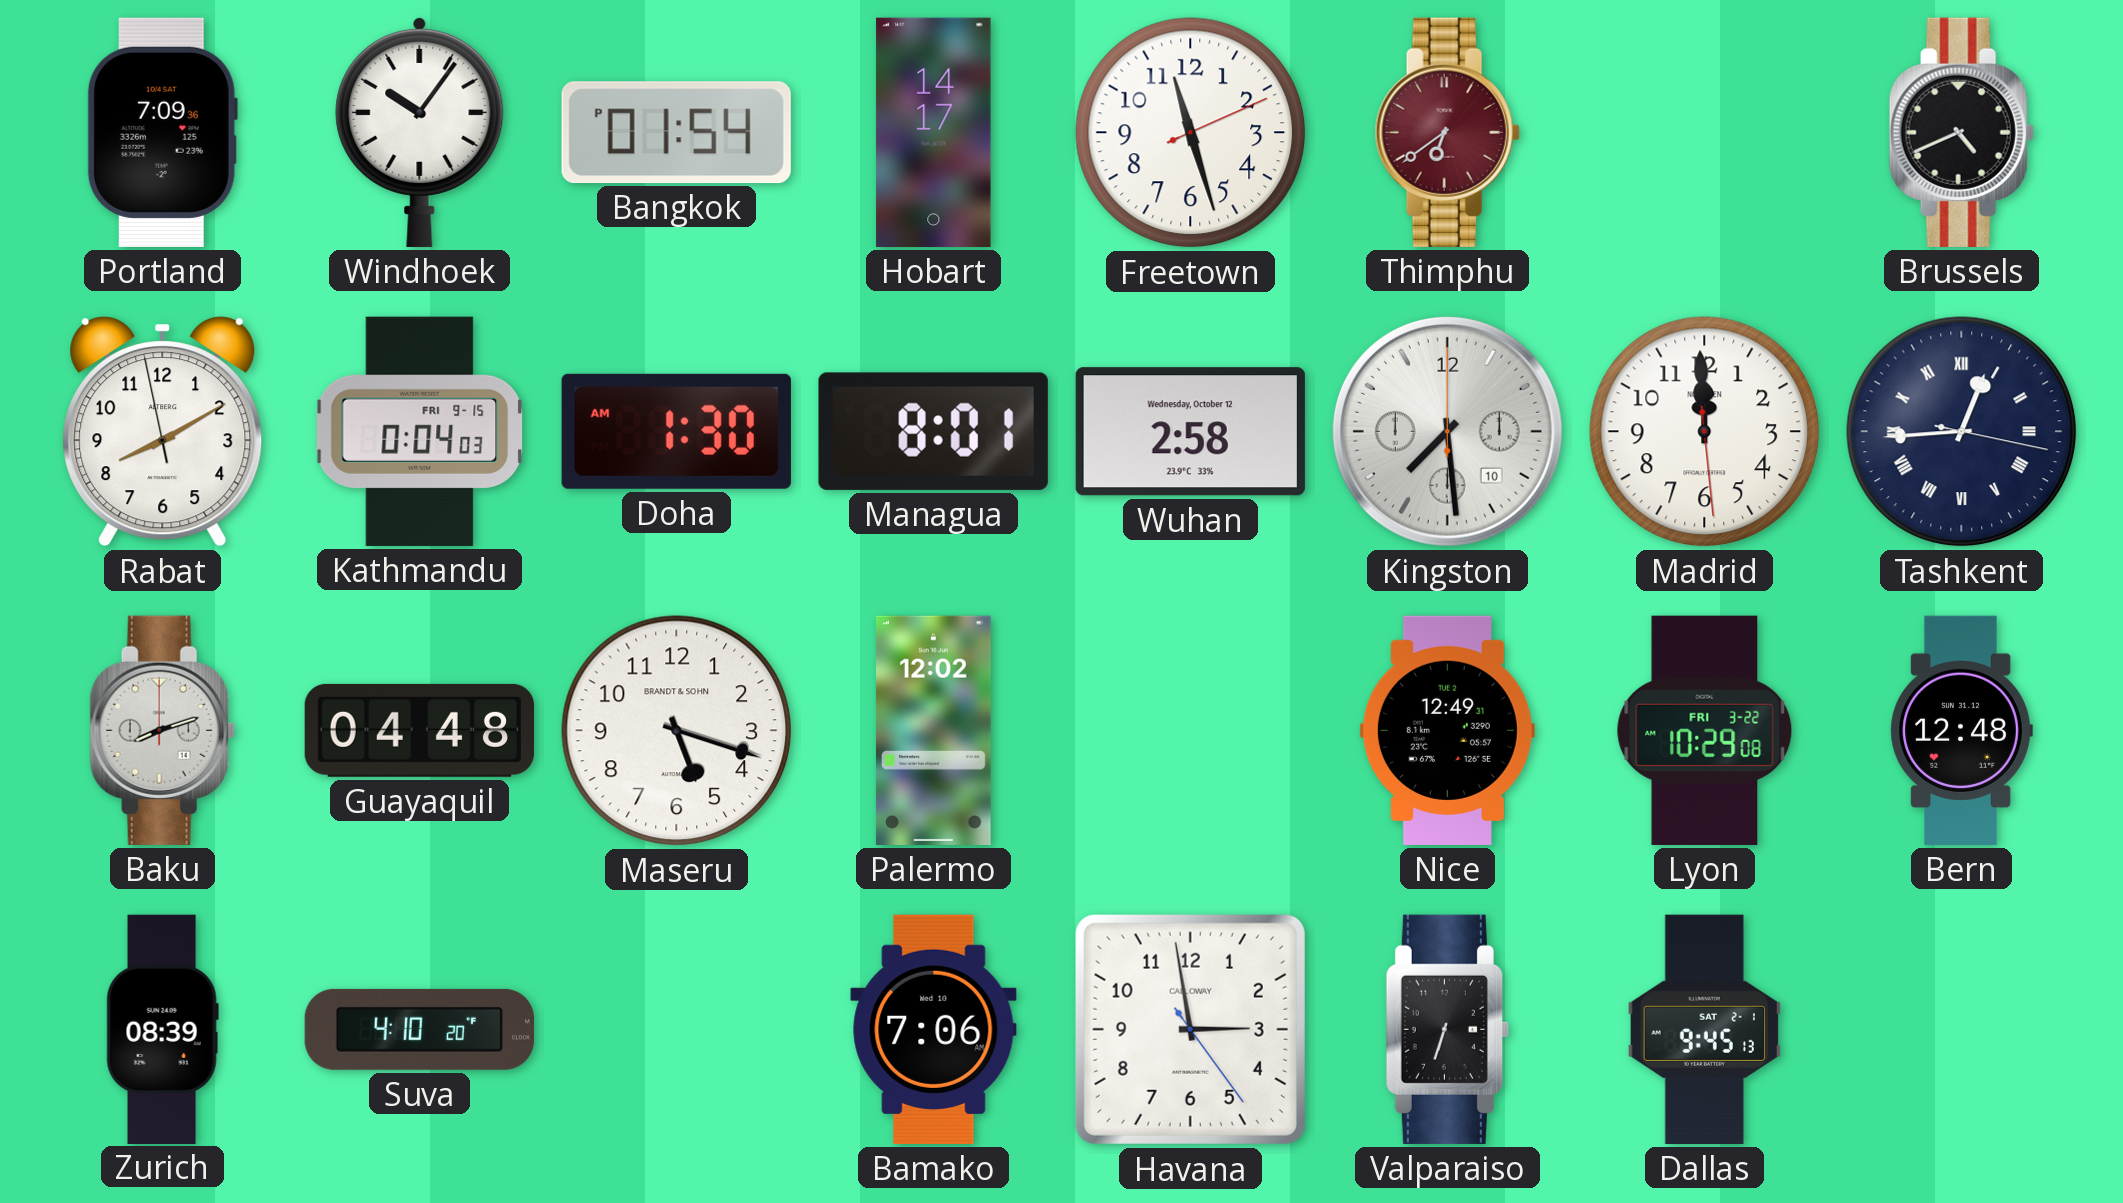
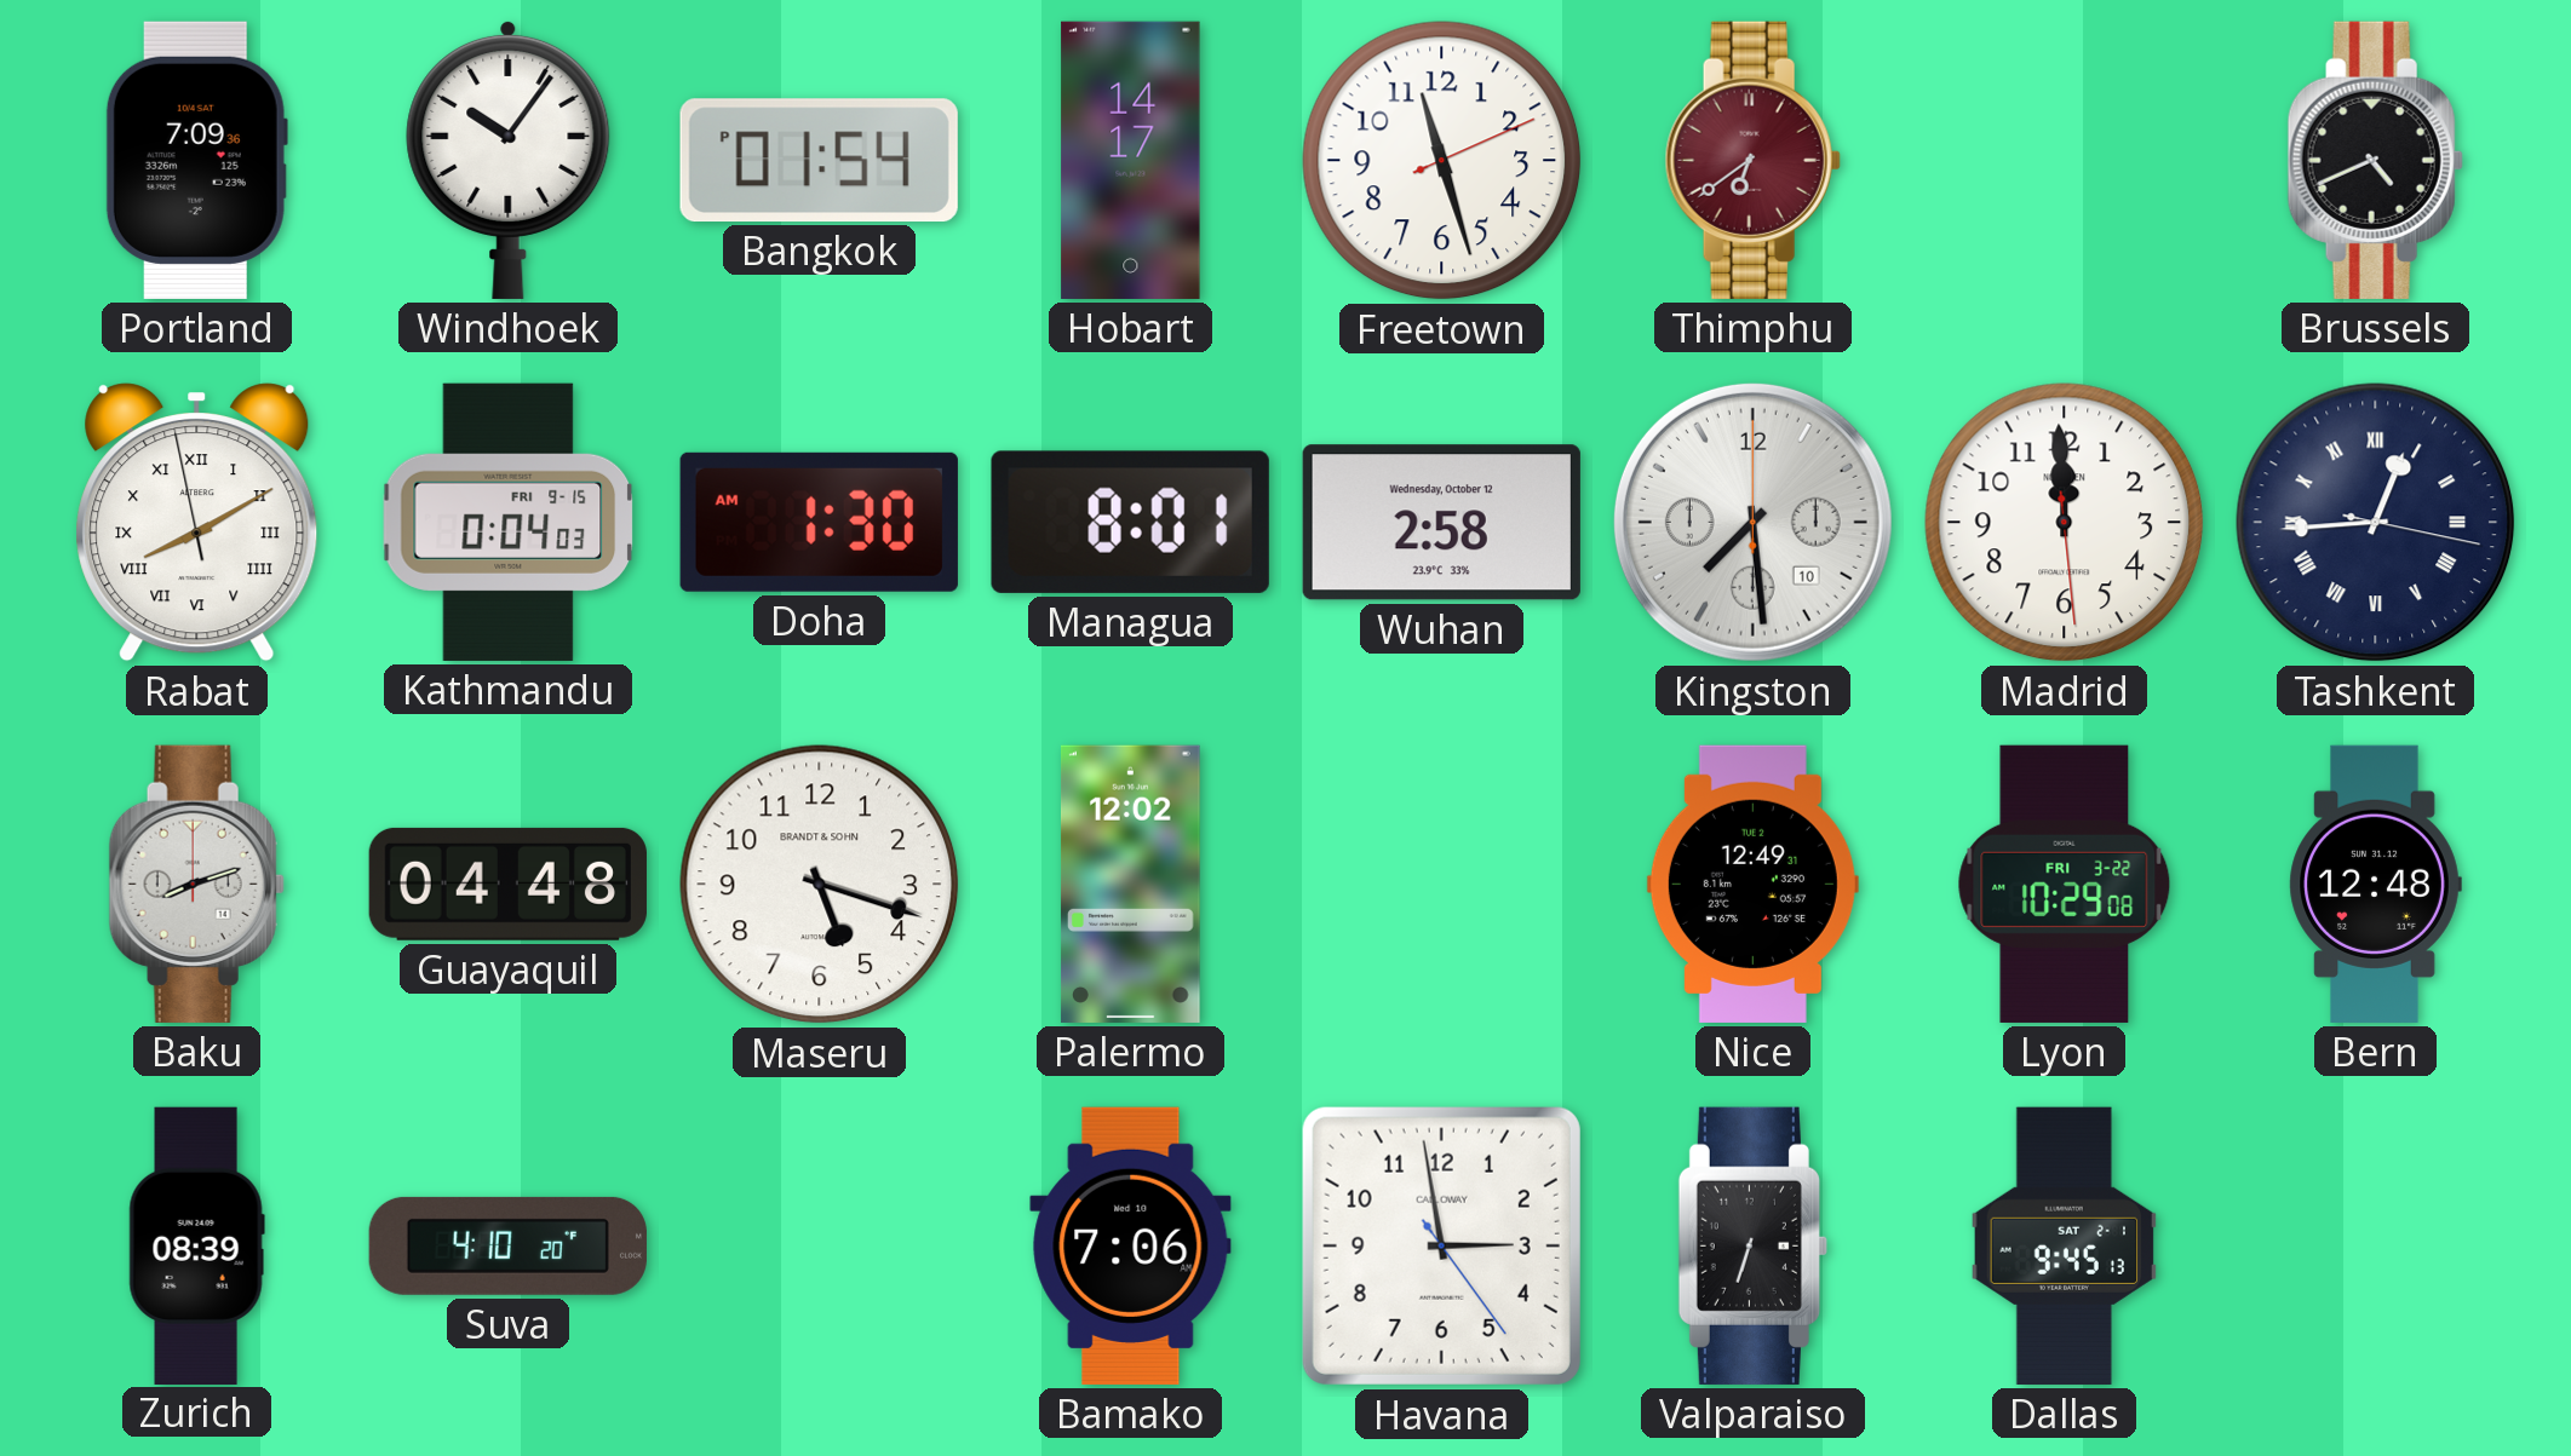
Rabat numerals: Arabic -> Roman (197, 523)
